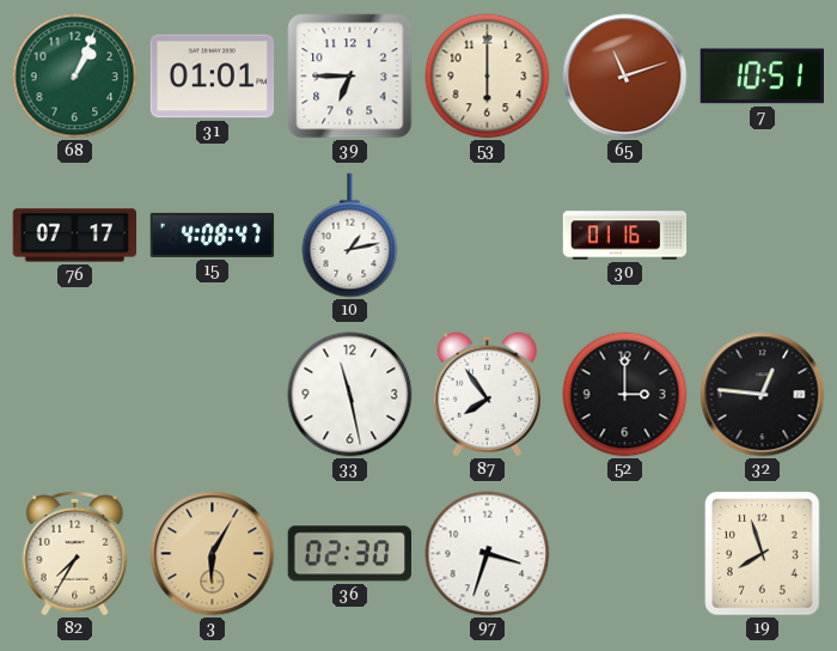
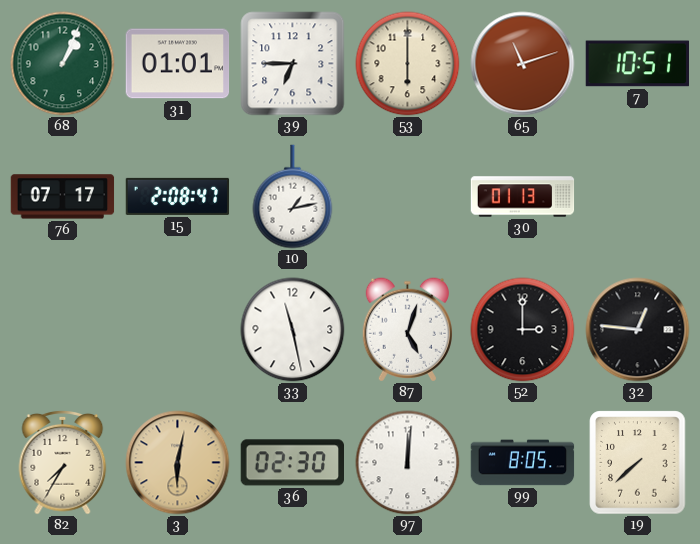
15: 4:08 -> 2:08 (178, 196)
30: 01:16 -> 01:13 (523, 197)
87: 7:54 -> 5:03 (407, 330)
3: 6:05 -> 6:02 (178, 463)
97: 3:33 -> 12:01 (408, 463)
99: none -> 8:05 (523, 463)
19: 7:57 -> 7:38 (638, 463)
